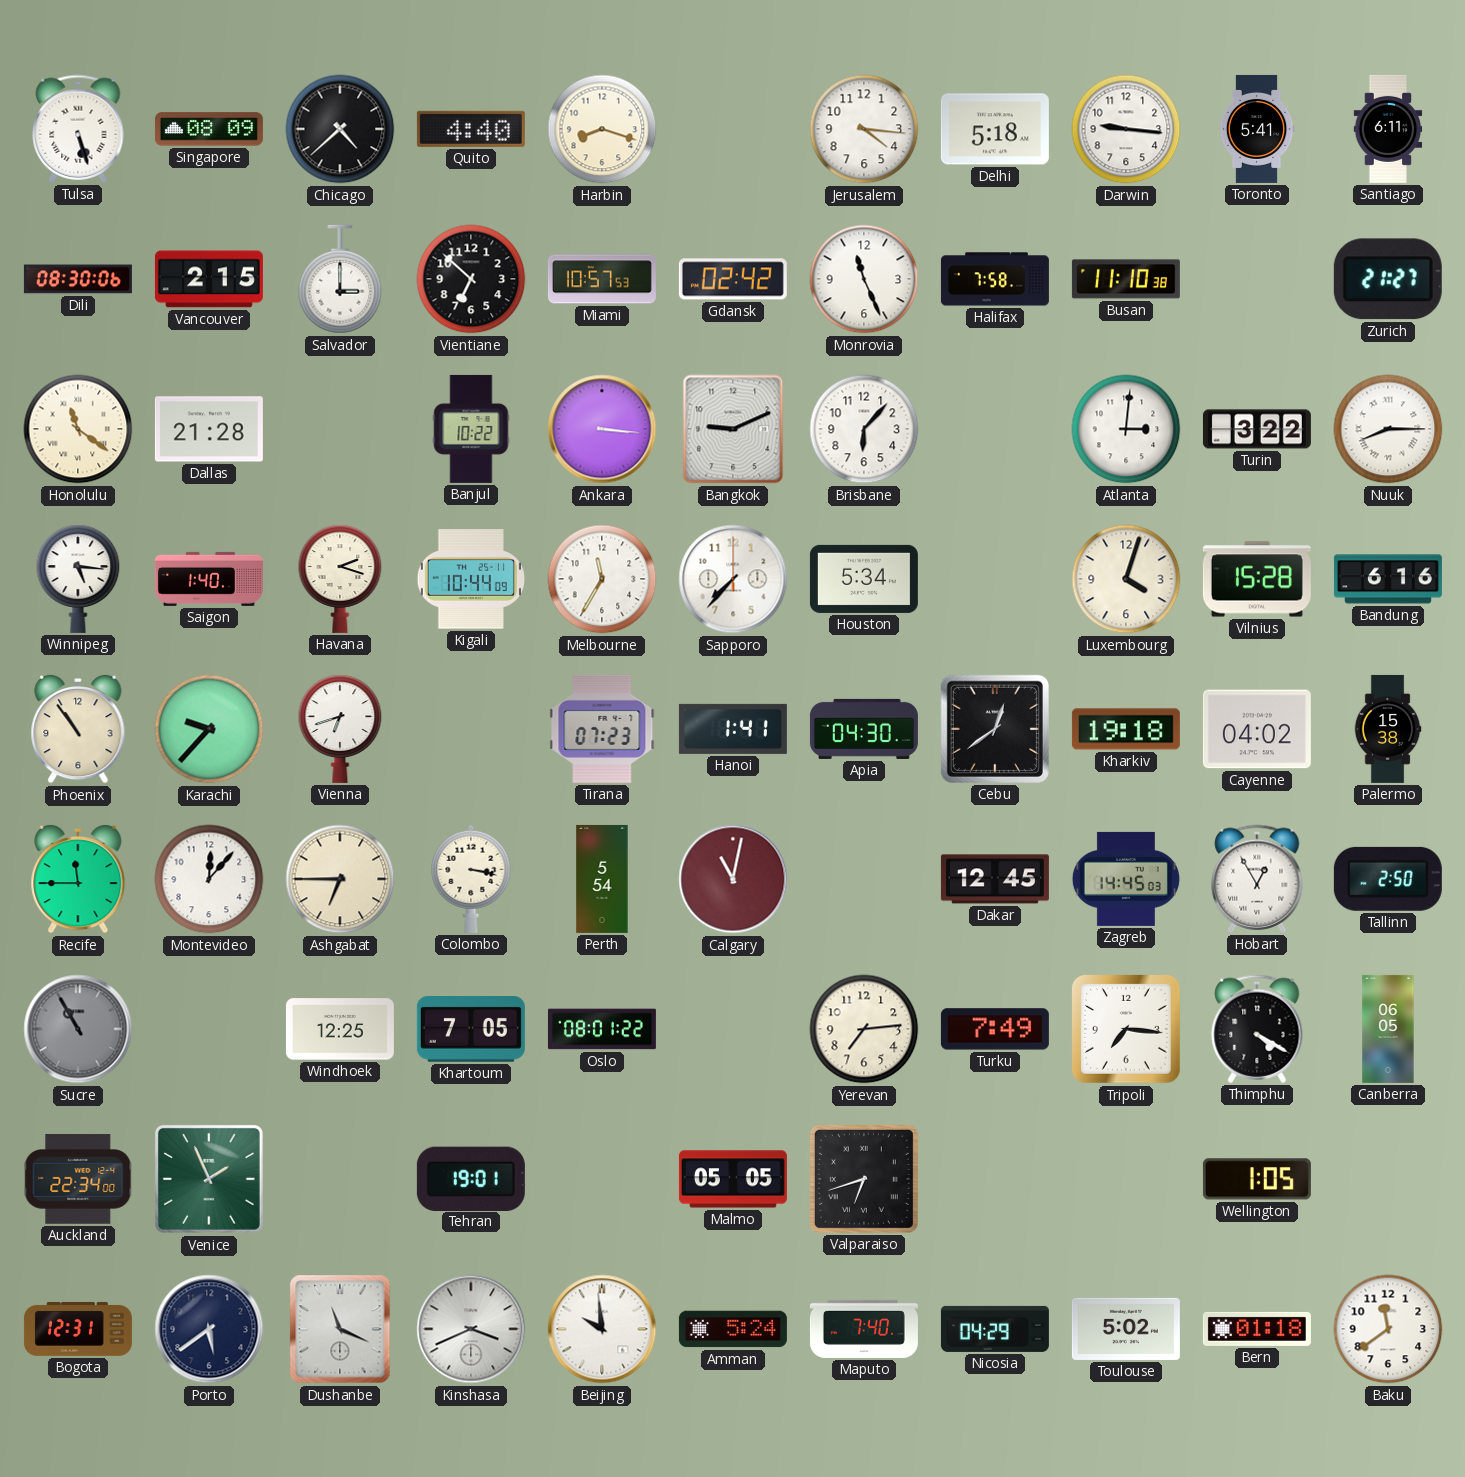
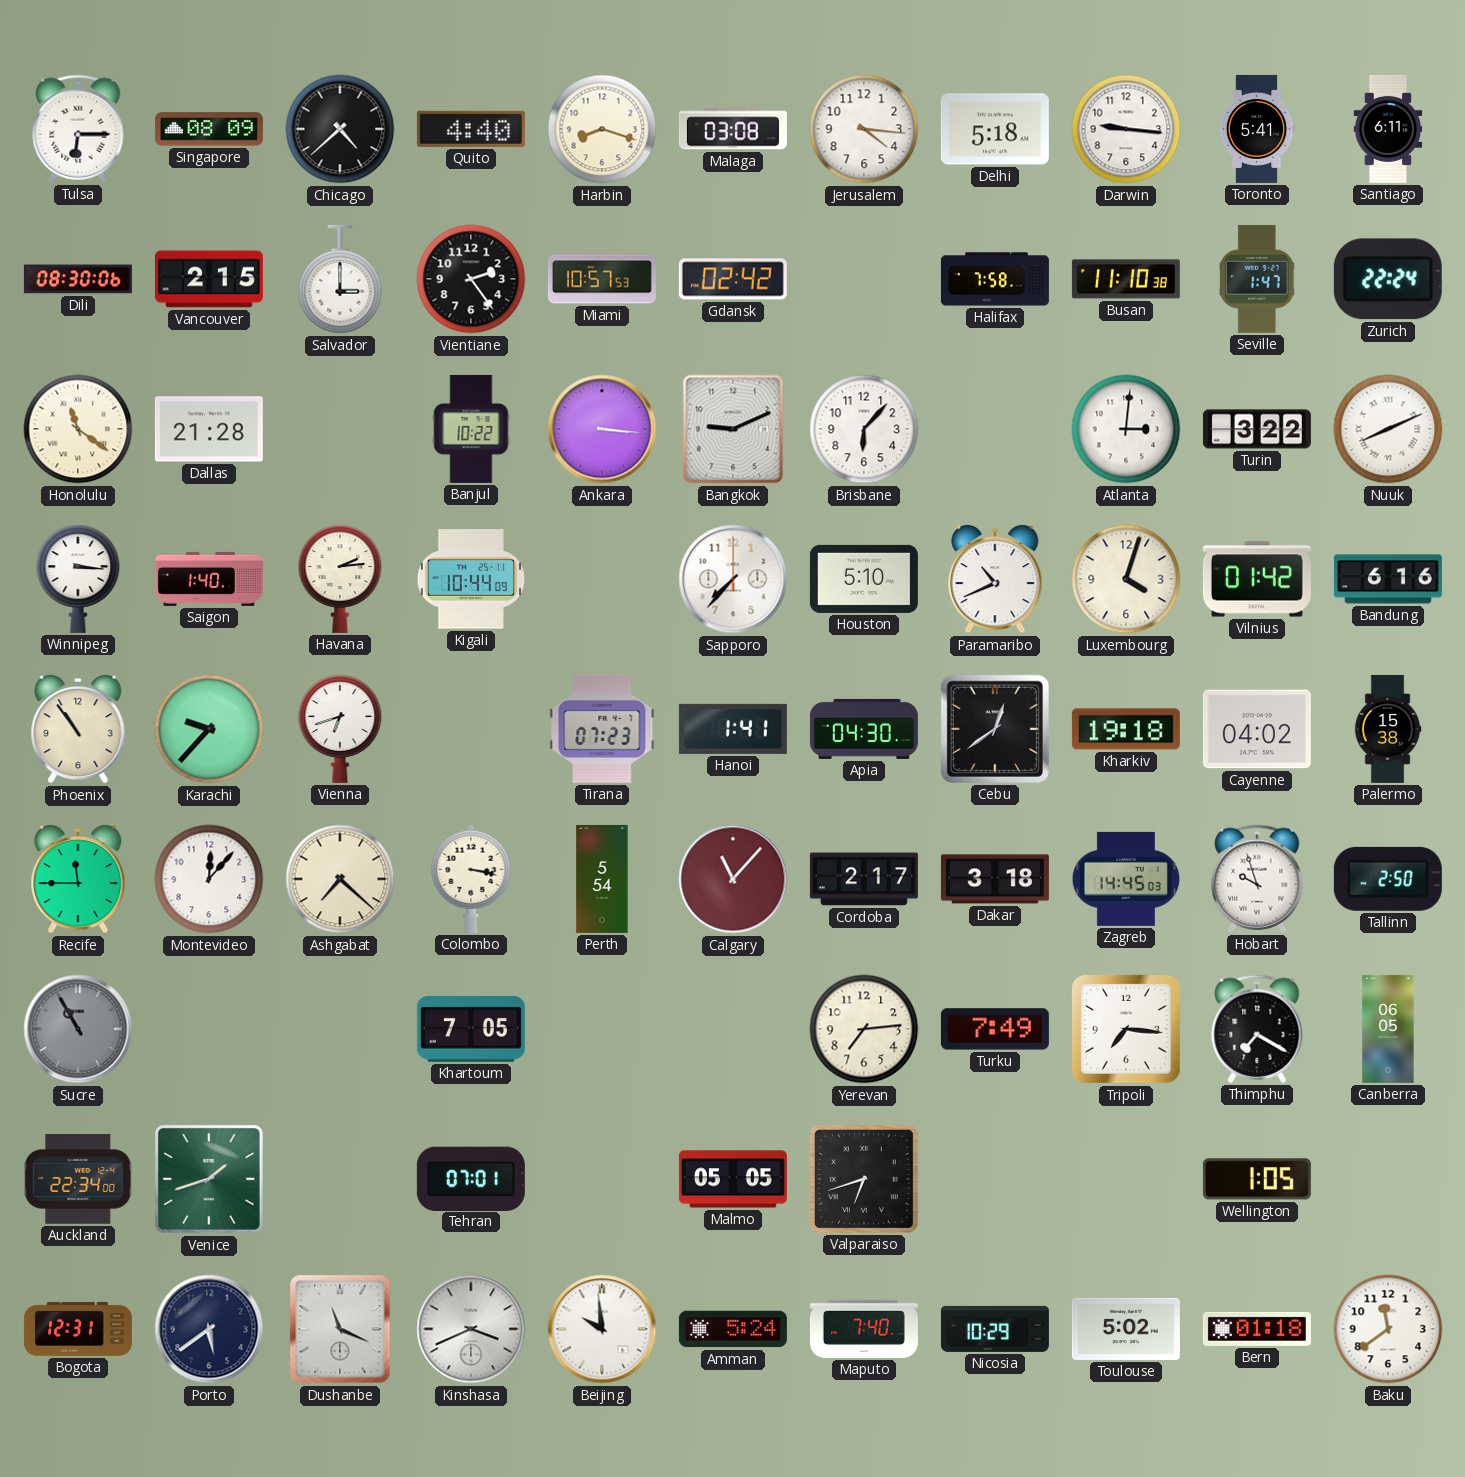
Tulsa: 5:27 -> 6:15 (78, 129)
Malaga: none -> 03:08 (733, 129)
Vientiane: 6:52 -> 2:24 (471, 279)
Monrovia: 11:26 -> none (864, 279)
Seville: none -> 1:47 (1258, 279)
Zurich: 21:27 -> 22:24 (1388, 279)
Nuuk: 8:15 -> 8:11 (1388, 429)
Winnipeg: 5:16 -> 3:16 (78, 579)
Havana: 2:18 -> 2:14 (340, 579)
Melbourne: 11:35 -> none (602, 579)
Houston: 5:34 -> 5:10 (864, 579)
Paramaribo: none -> 10:41 (995, 579)
Vilnius: 15:28 -> 01:42 (1257, 579)
Ashgabat: 6:45 -> 7:22 (340, 879)
Calgary: 11:02 -> 11:07 (733, 879)
Cordoba: none -> 2:17 (864, 879)
Dakar: 12:45 -> 3:18 (995, 879)
Hobart: 12:55 -> 9:57 (1257, 879)
Windhoek: 12:25 -> none (340, 1029)
Oslo: 08:01 -> none (602, 1029)
Thimphu: 4:20 -> 7:20 (1257, 1029)
Venice: 1:56 -> 1:42 (209, 1179)
Tehran: 19:01 -> 07:01 (471, 1178)
Nicosia: 04:29 -> 10:29 (995, 1329)
